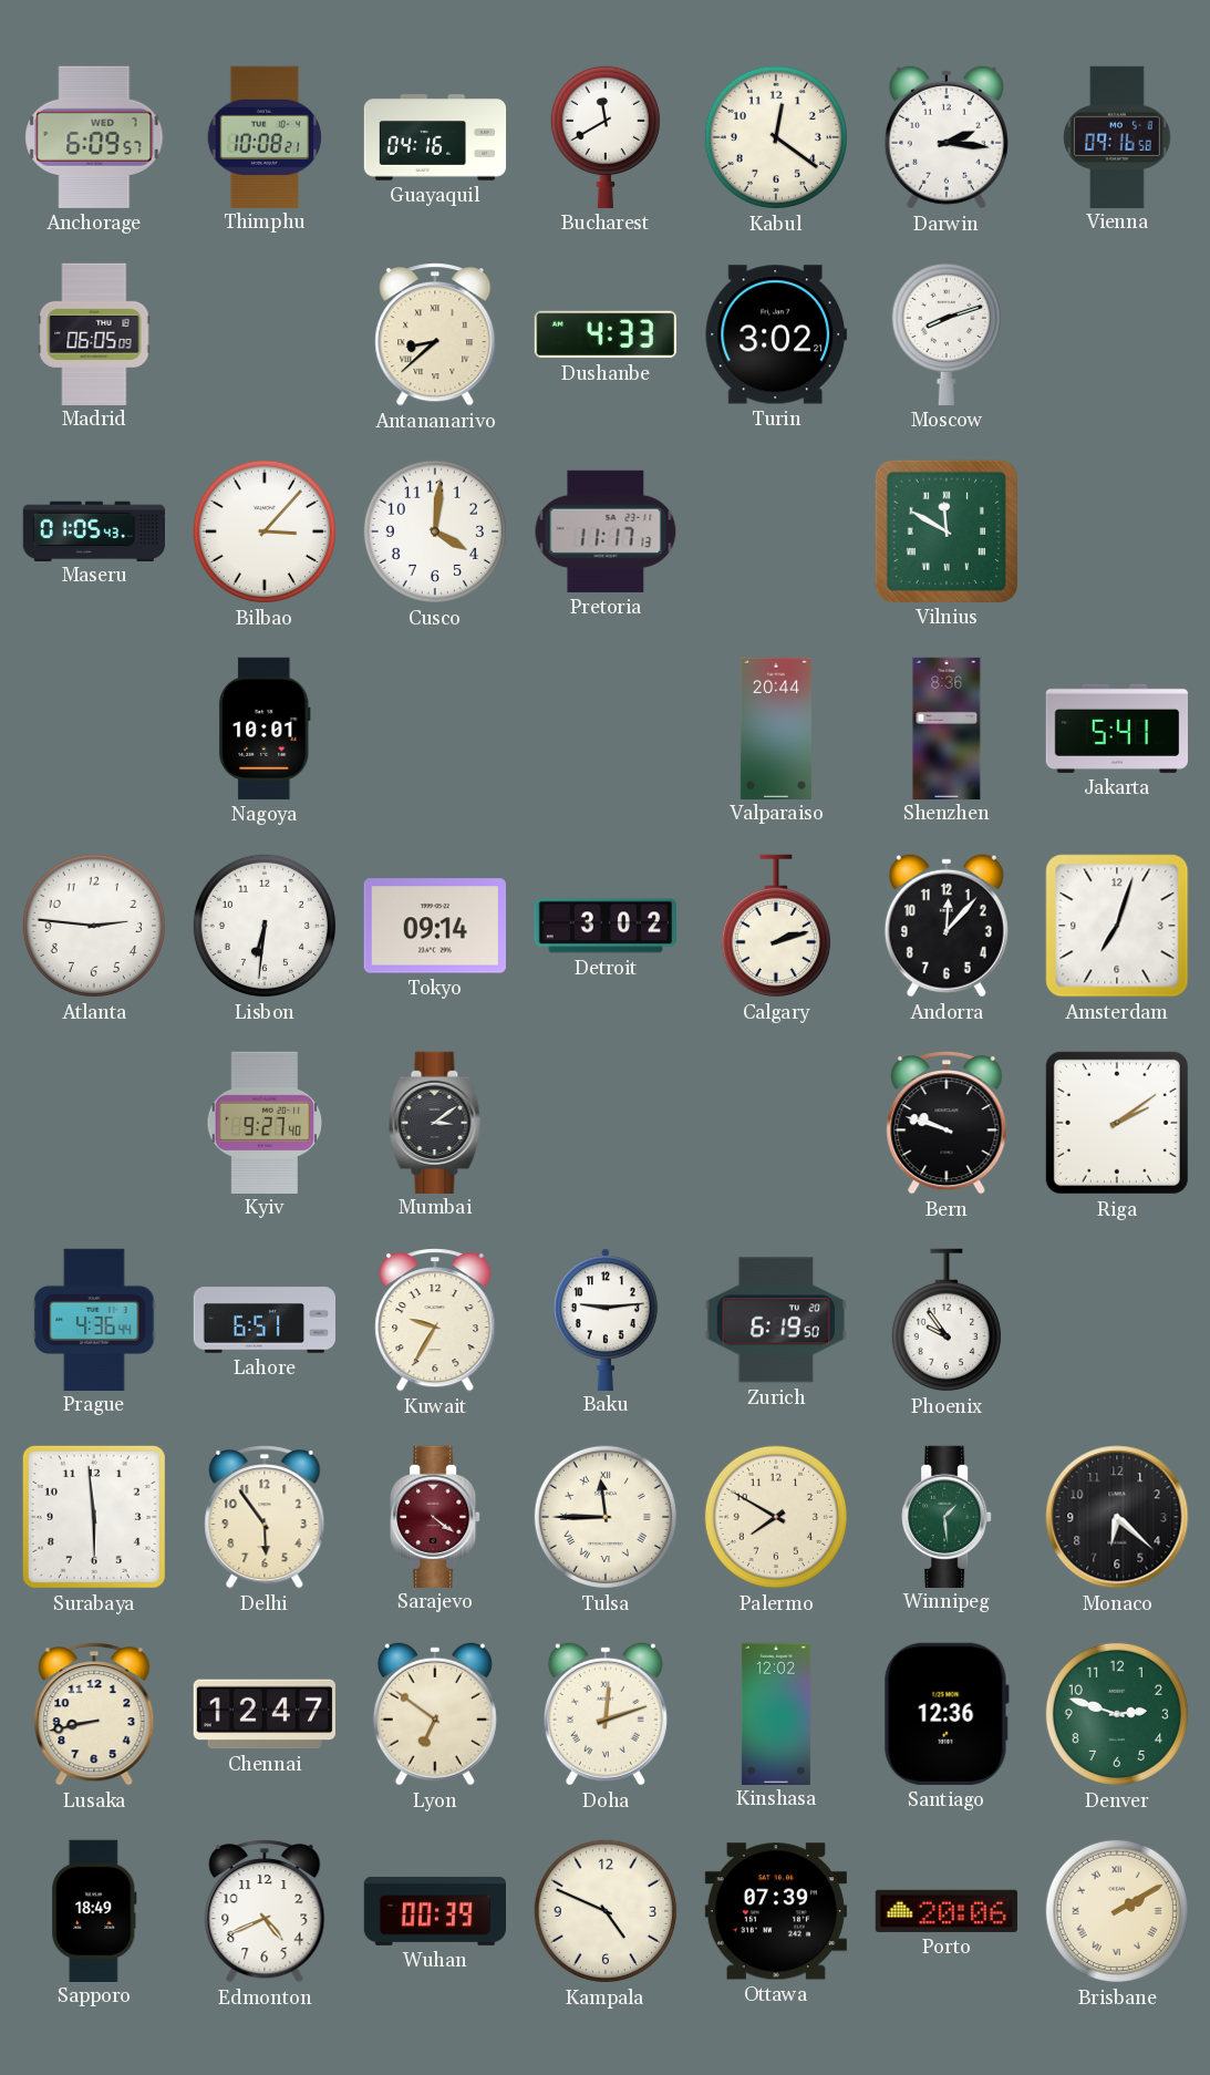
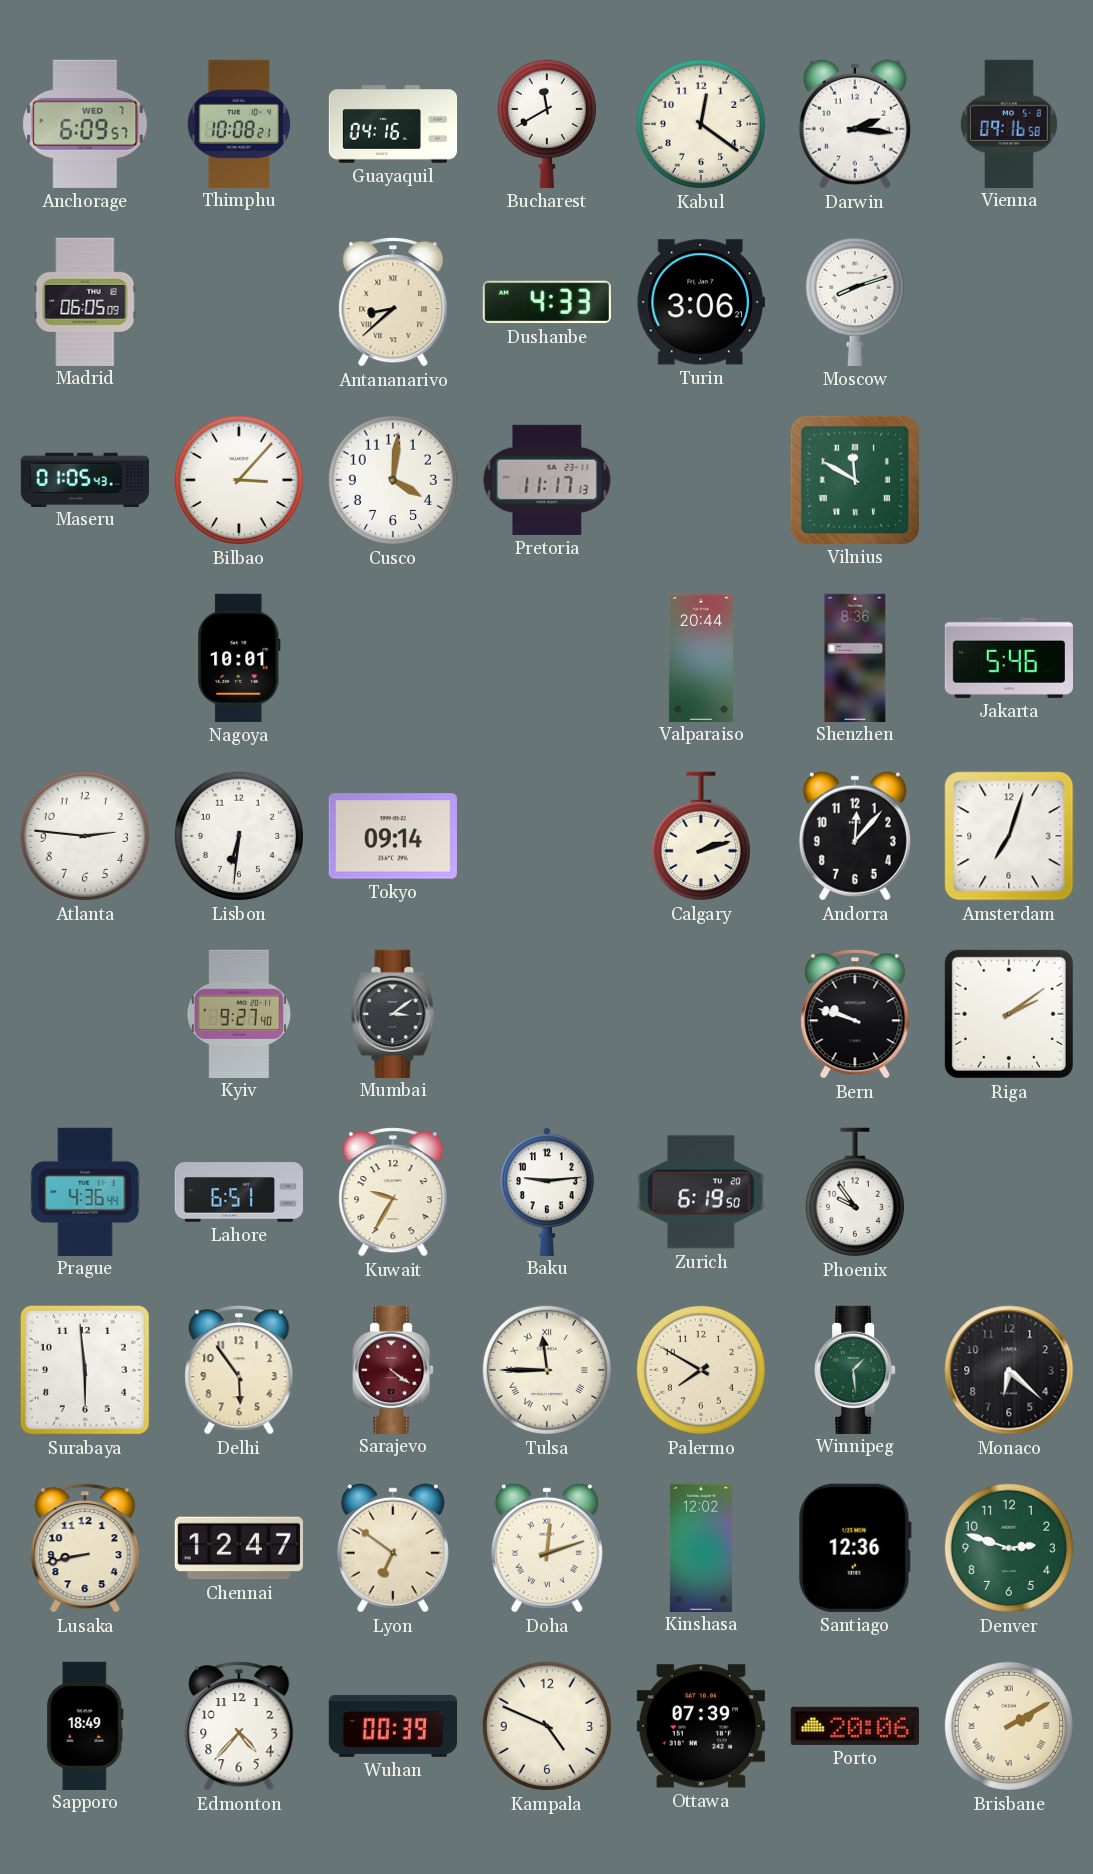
Turin: 3:02 -> 3:06 (701, 302)
Jakarta: 5:41 -> 5:46 (1008, 658)
Detroit: 3:02 -> none (604, 926)
Edmonton: 4:41 -> 4:37 (239, 1726)
